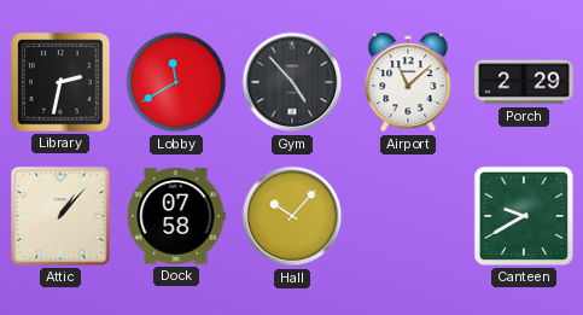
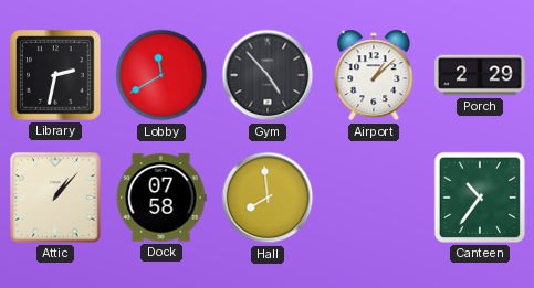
Airport: 11:08 -> 1:08 (374, 75)
Hall: 10:07 -> 7:59 (268, 198)
Canteen: 9:40 -> 10:36 (480, 198)
